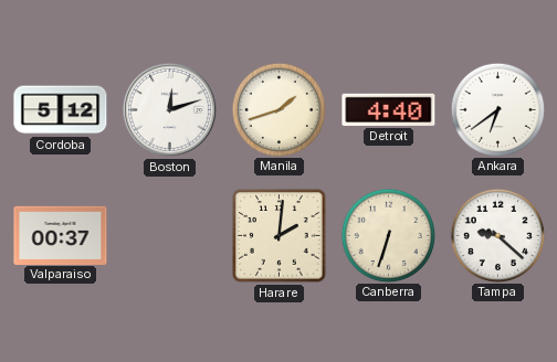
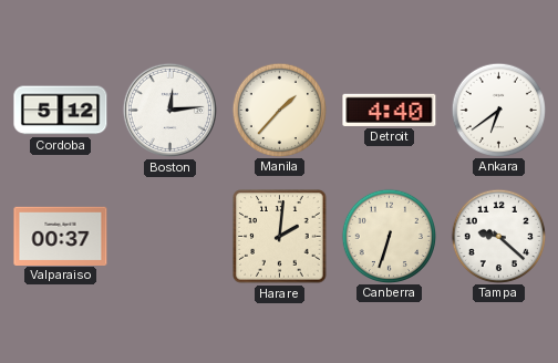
Boston: 12:12 -> 12:14 (169, 110)
Manila: 1:42 -> 1:37 (279, 110)
